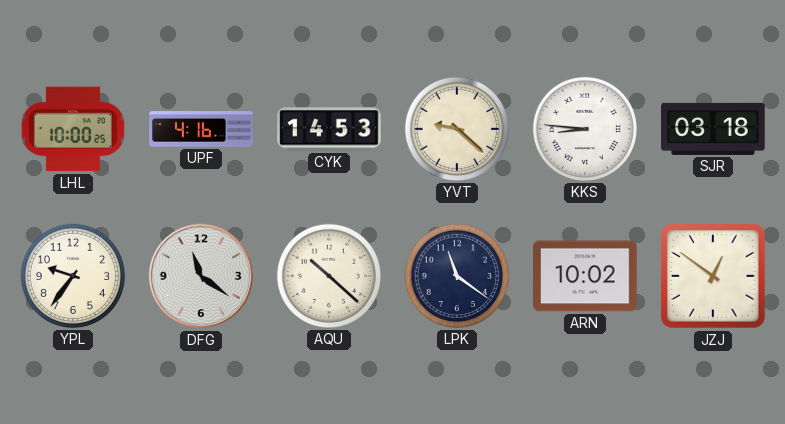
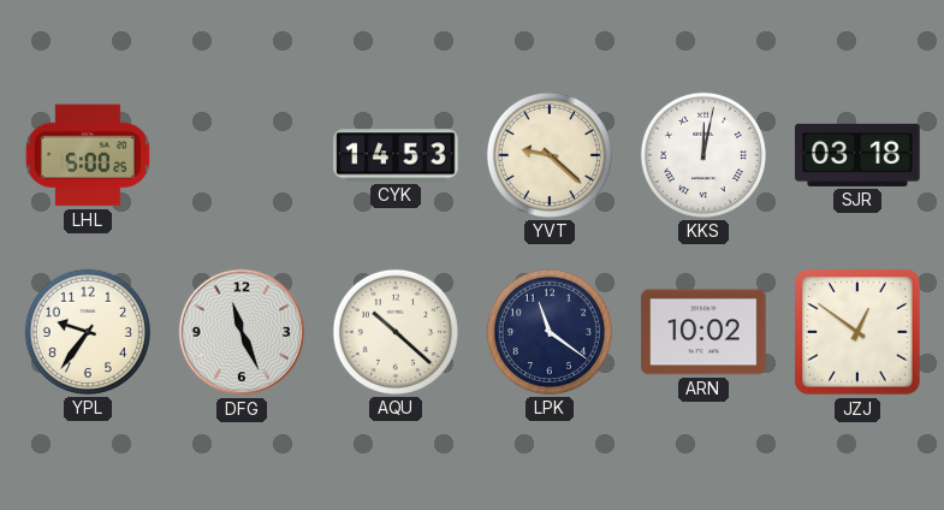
LHL: 10:00 -> 5:00 (88, 155)
UPF: 4:16 -> none (201, 129)
KKS: 8:46 -> 12:02 (703, 155)
DFG: 11:21 -> 11:26 (242, 332)
